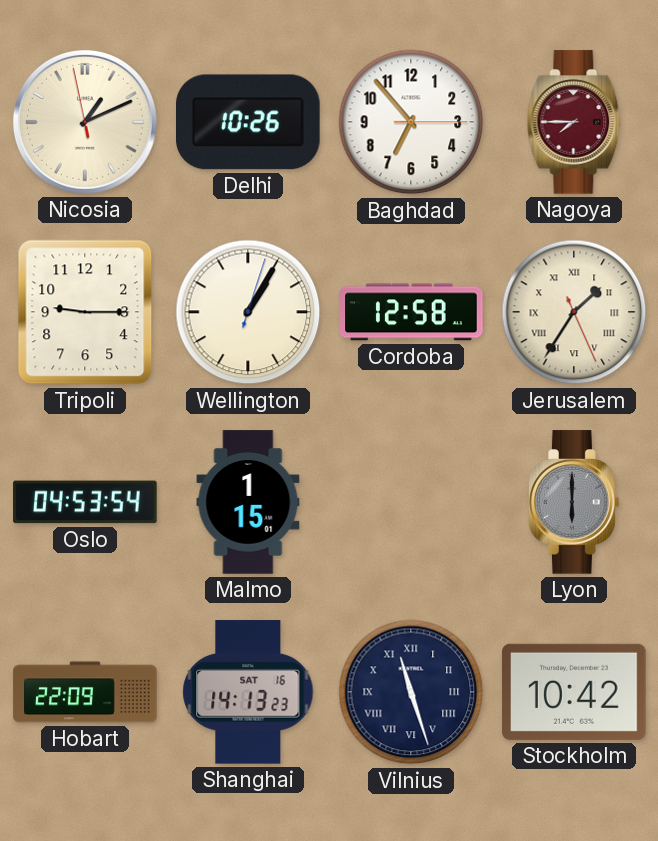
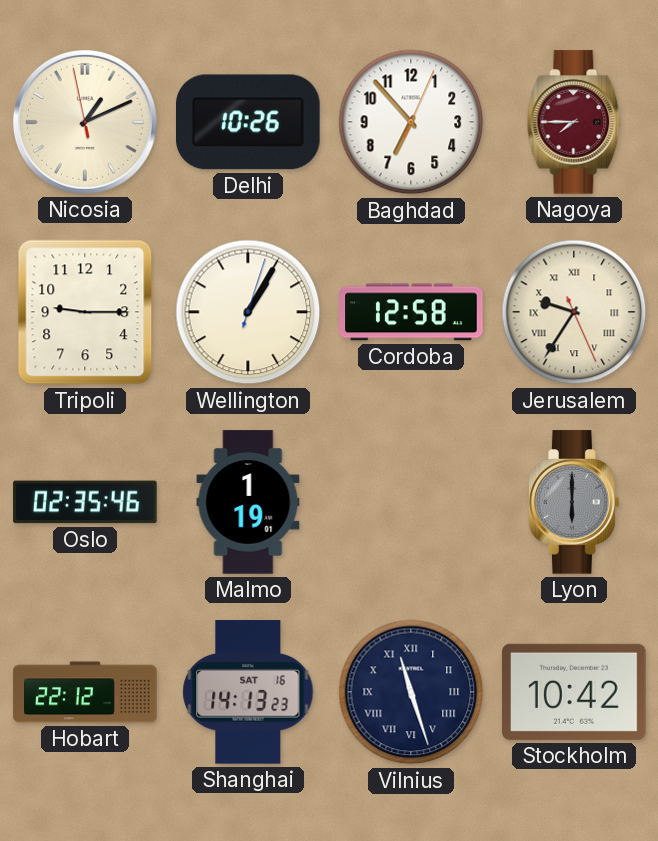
Baghdad: 6:53:15 -> 6:53:04 (411, 122)
Jerusalem: 1:35 -> 9:35 (574, 312)
Oslo: 04:53 -> 02:35 (85, 502)
Malmo: 1:15 -> 1:19 (248, 502)
Hobart: 22:09 -> 22:12 (85, 692)
